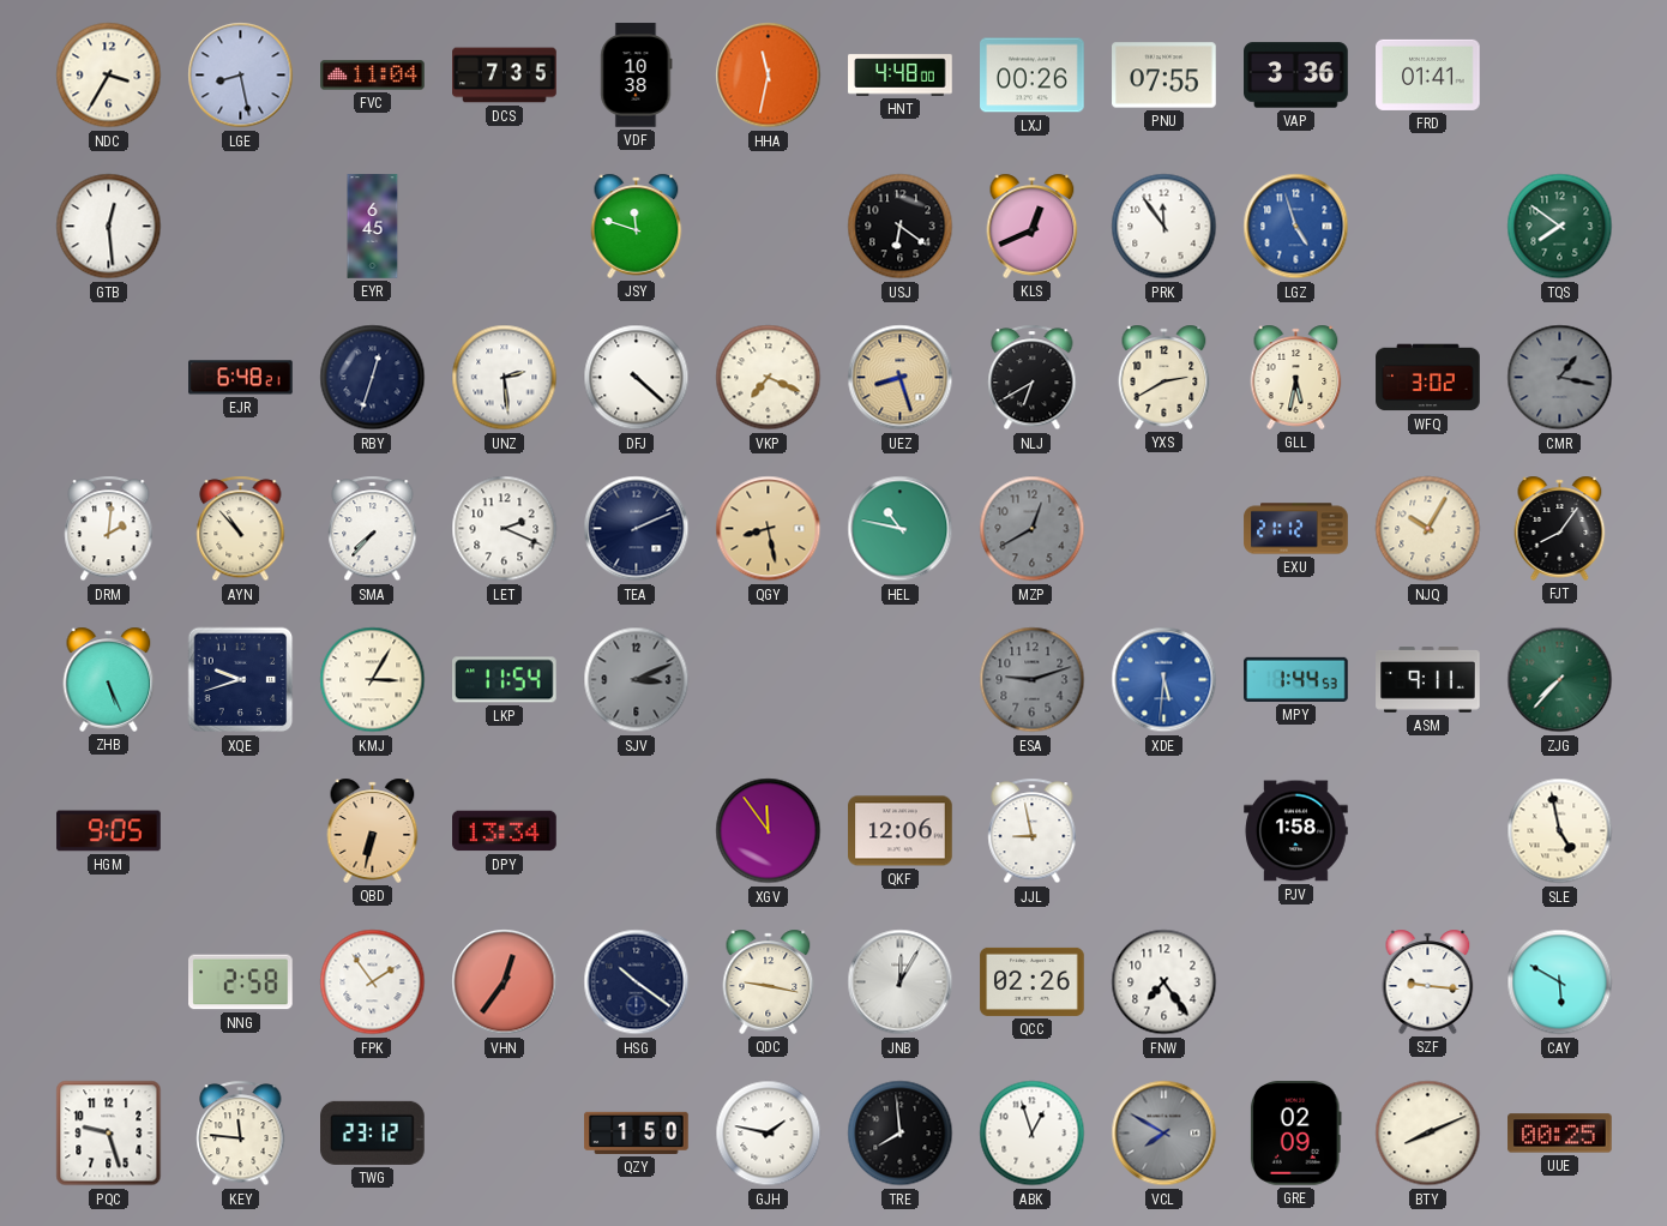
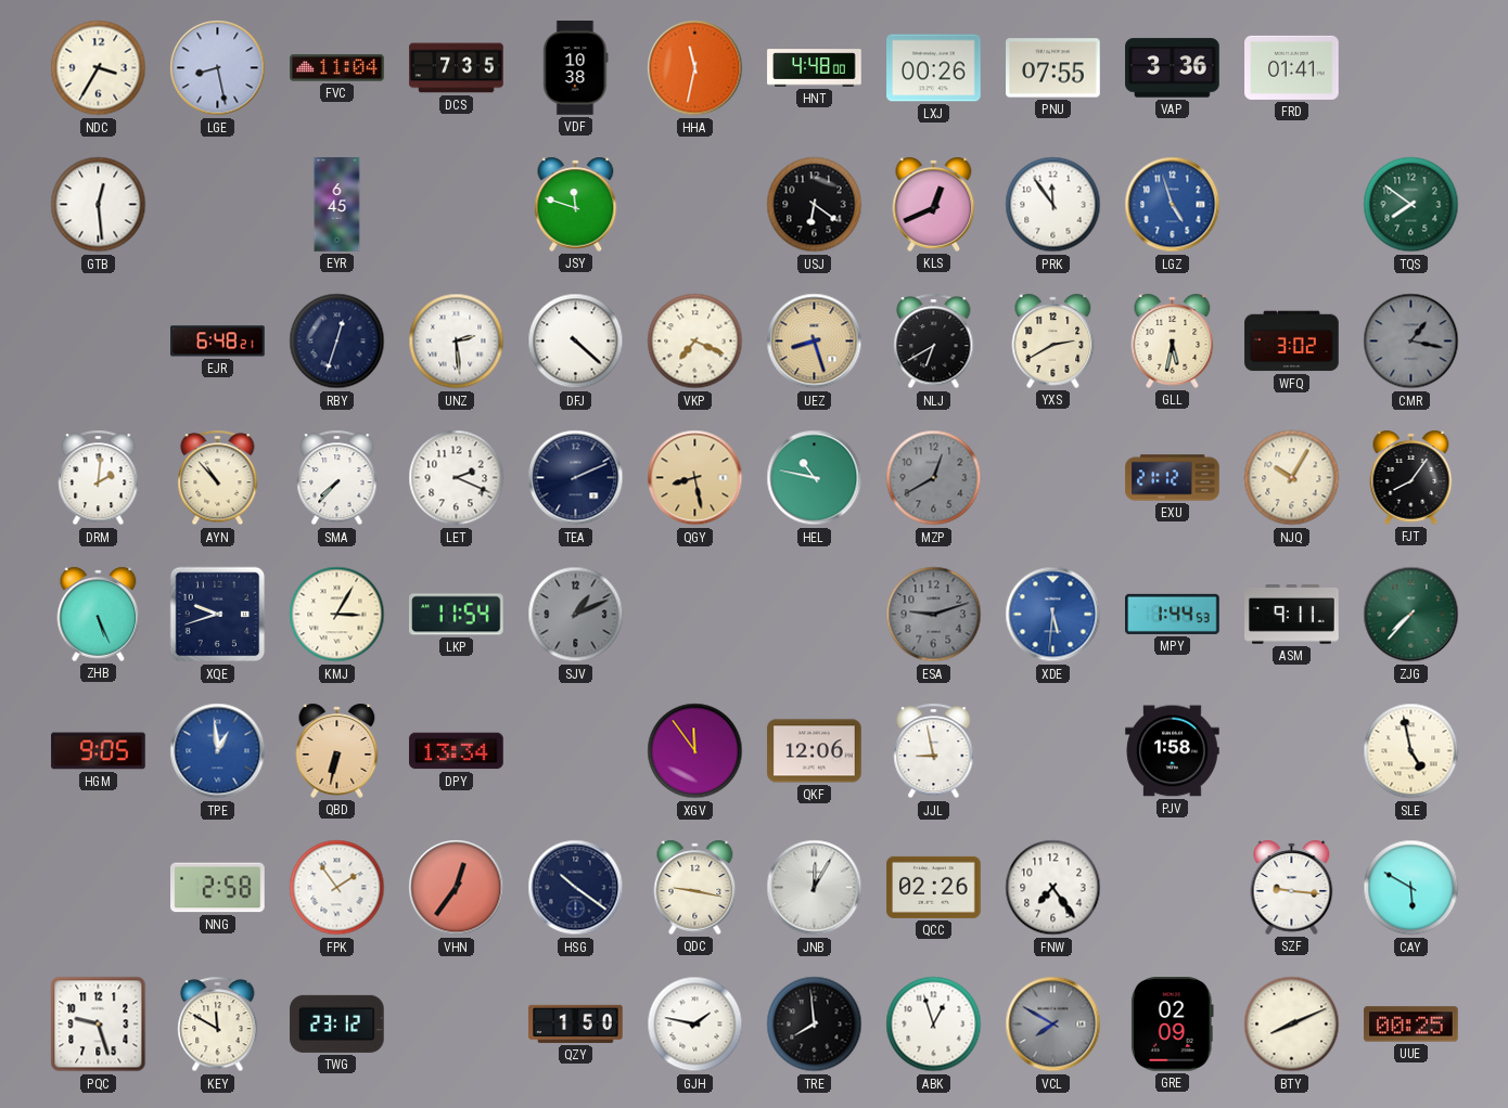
SJV: 3:11 -> 1:11 (576, 615)
TPE: none -> 12:59 (218, 751)
KEY: 11:46 -> 11:50 (218, 1025)
